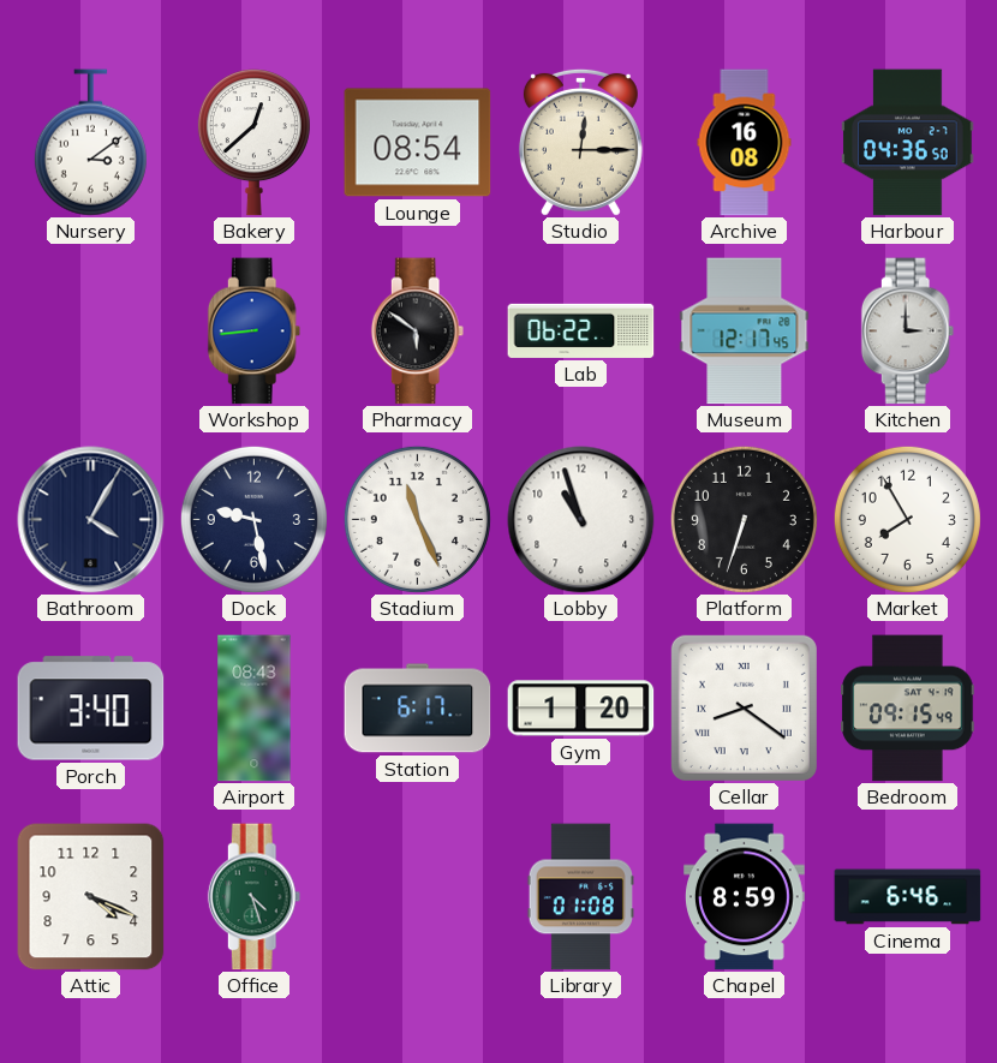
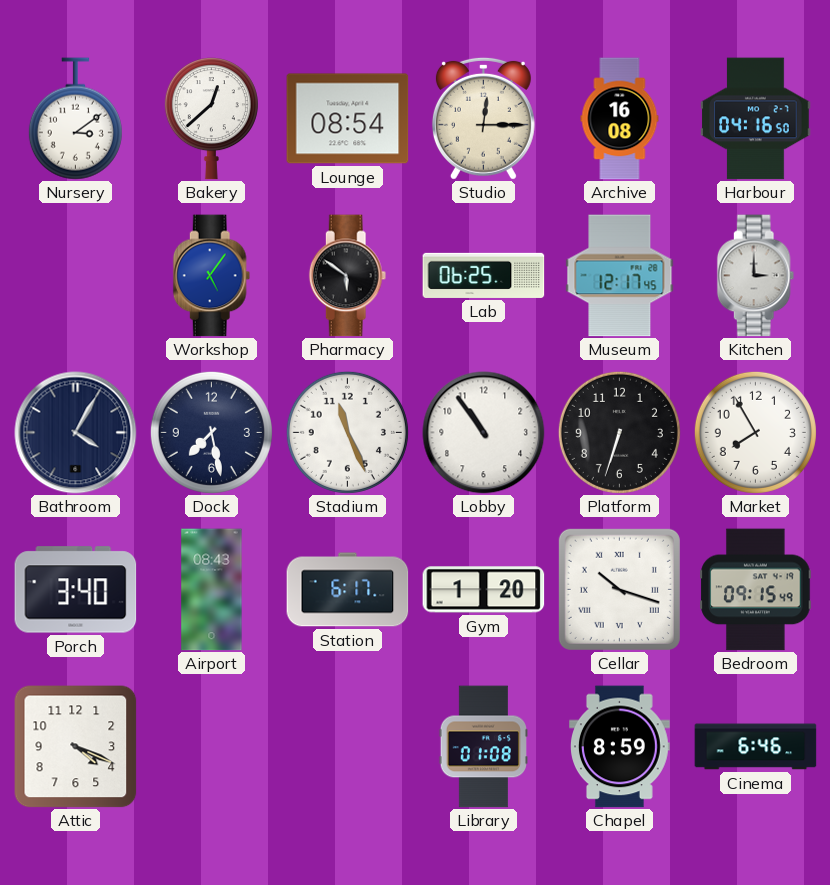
Harbour: 04:36 -> 04:16 (756, 119)
Workshop: 8:44 -> 5:06 (212, 276)
Lab: 06:22 -> 06:25 (484, 275)
Dock: 9:28 -> 7:28 (211, 432)
Lobby: 10:57 -> 10:54 (484, 433)
Cellar: 8:21 -> 10:18 (619, 589)
Office: 4:27 -> none (255, 897)
